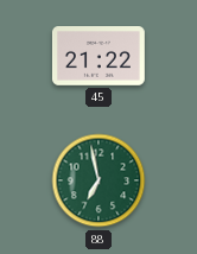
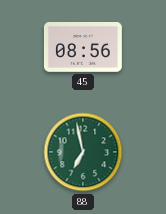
45: 21:22 -> 08:56 (83, 47)
